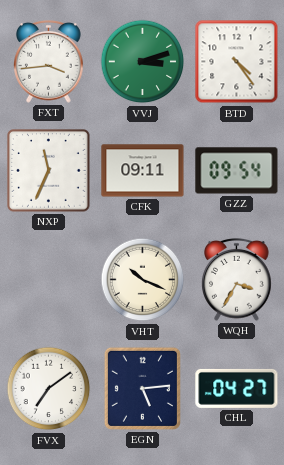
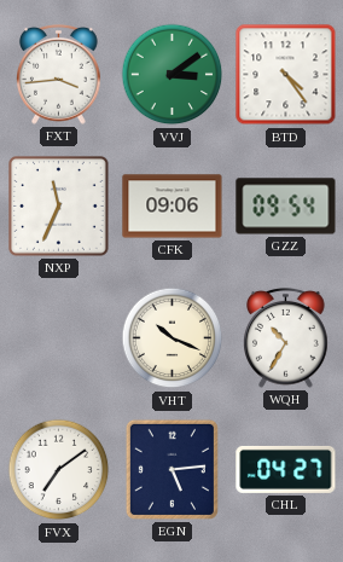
VVJ: 3:12 -> 3:09 (173, 75)
CFK: 09:11 -> 09:06 (173, 207)
WQH: 3:35 -> 10:35 (286, 338)
